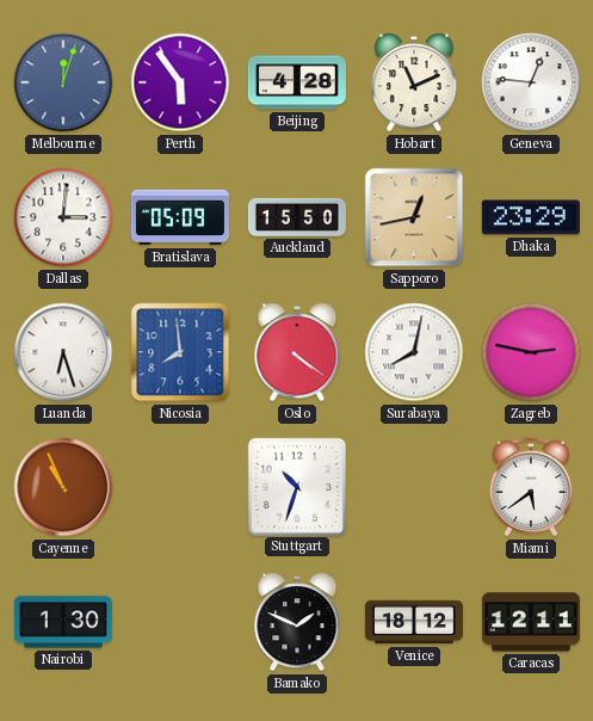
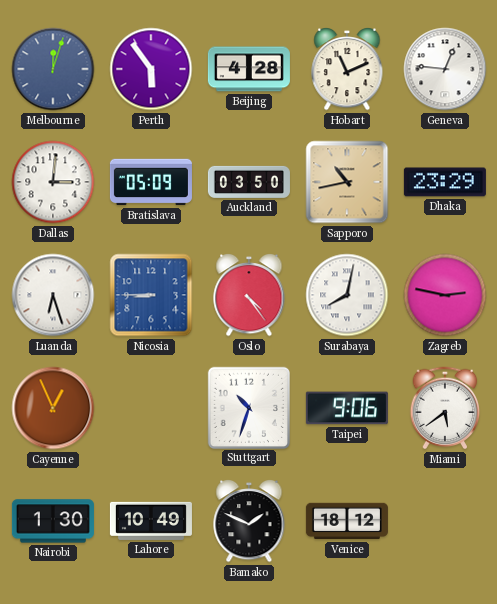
Auckland: 15:50 -> 03:50 (249, 182)
Sapporo: 12:43 -> 10:43 (347, 182)
Nicosia: 7:59 -> 8:45 (151, 295)
Oslo: 4:21 -> 4:24 (249, 296)
Cayenne: 10:56 -> 12:56 (53, 408)
Taipei: none -> 9:06 (347, 408)
Lahore: none -> 10:49 (151, 521)
Caracas: 12:11 -> none (531, 622)
